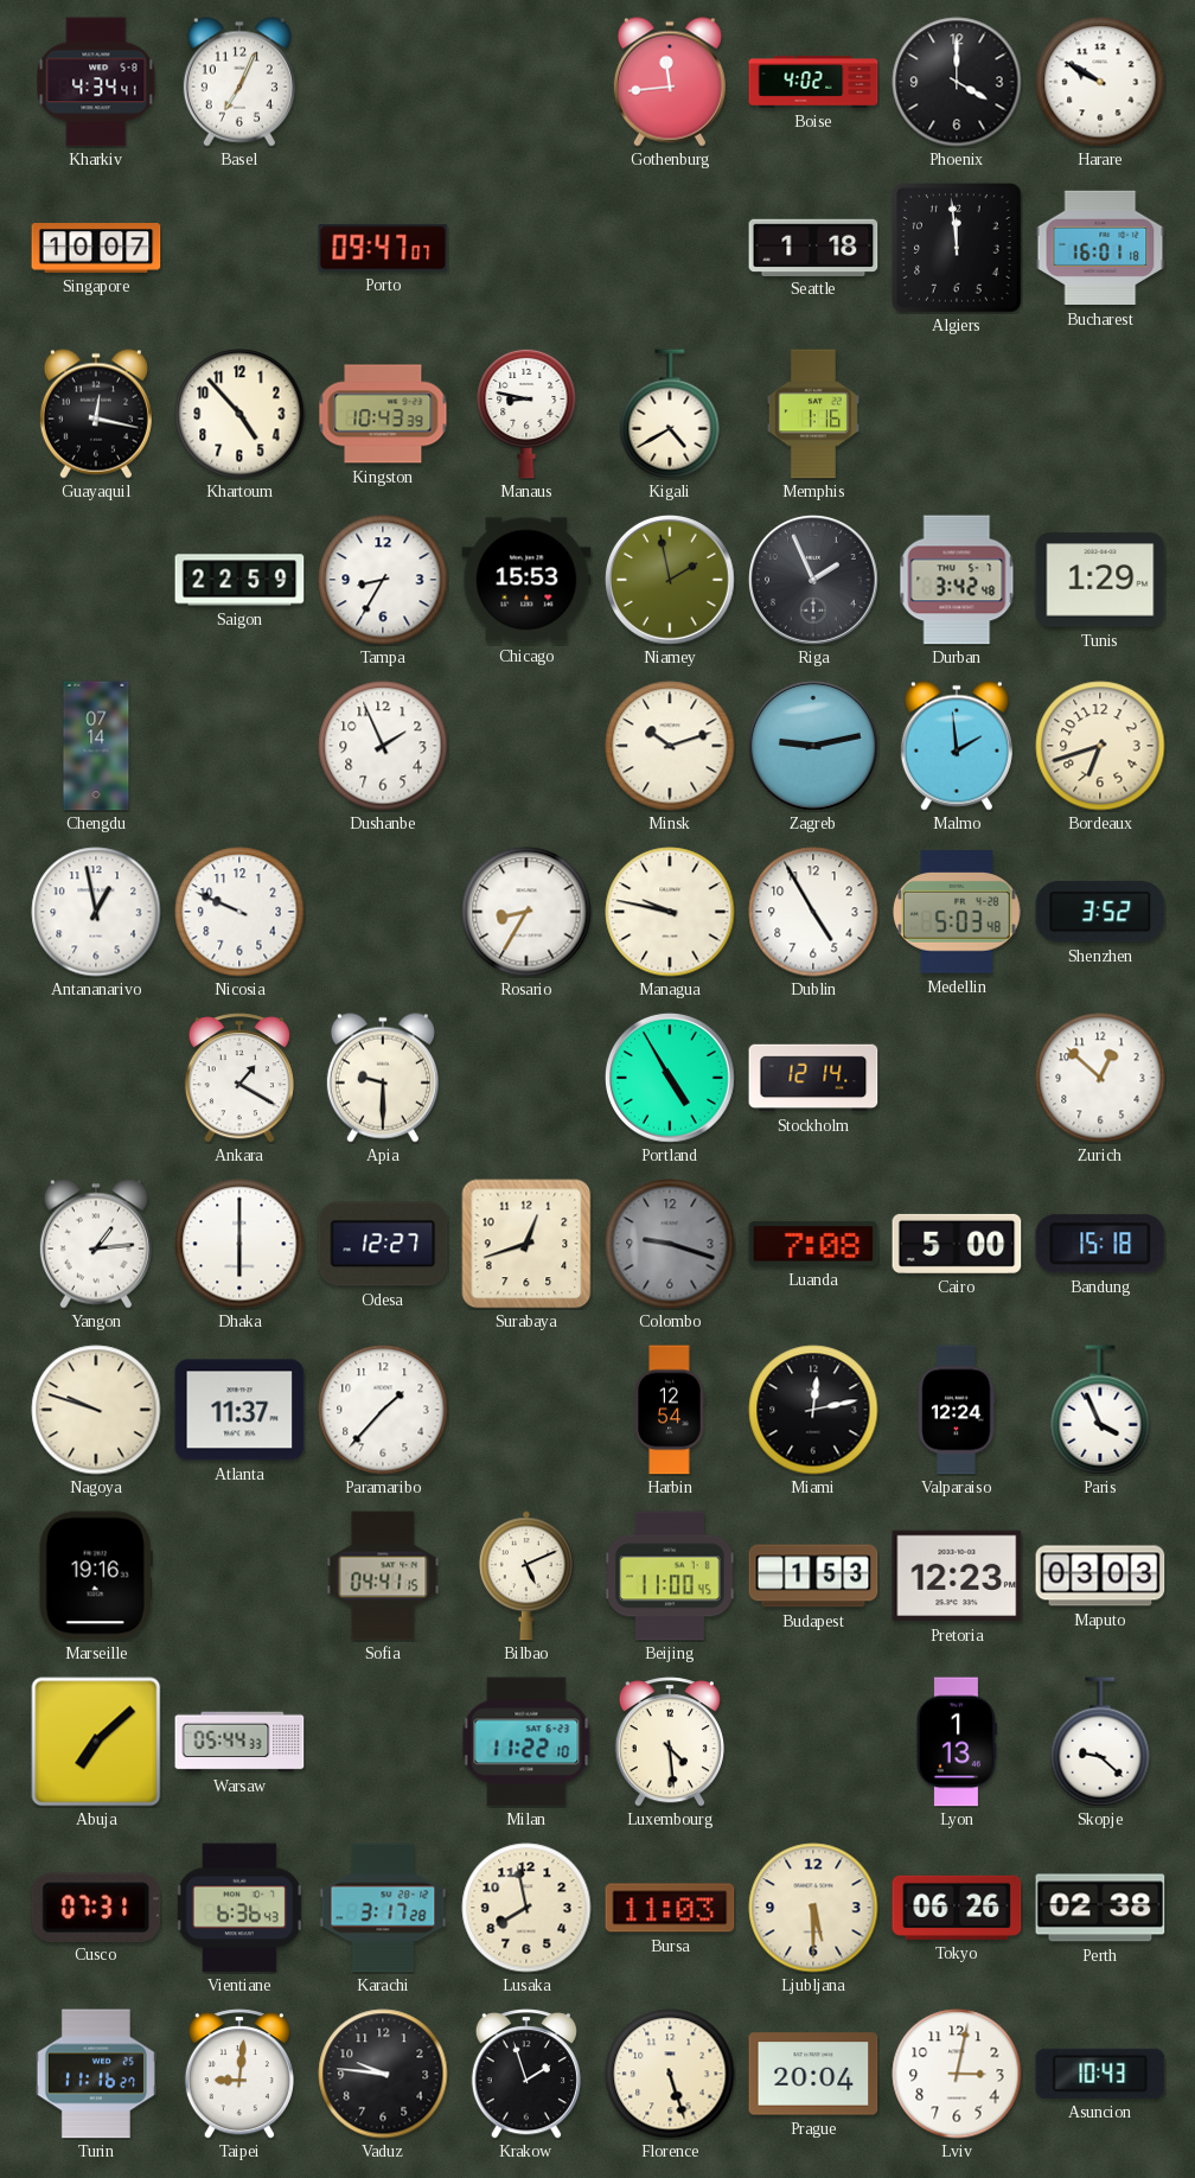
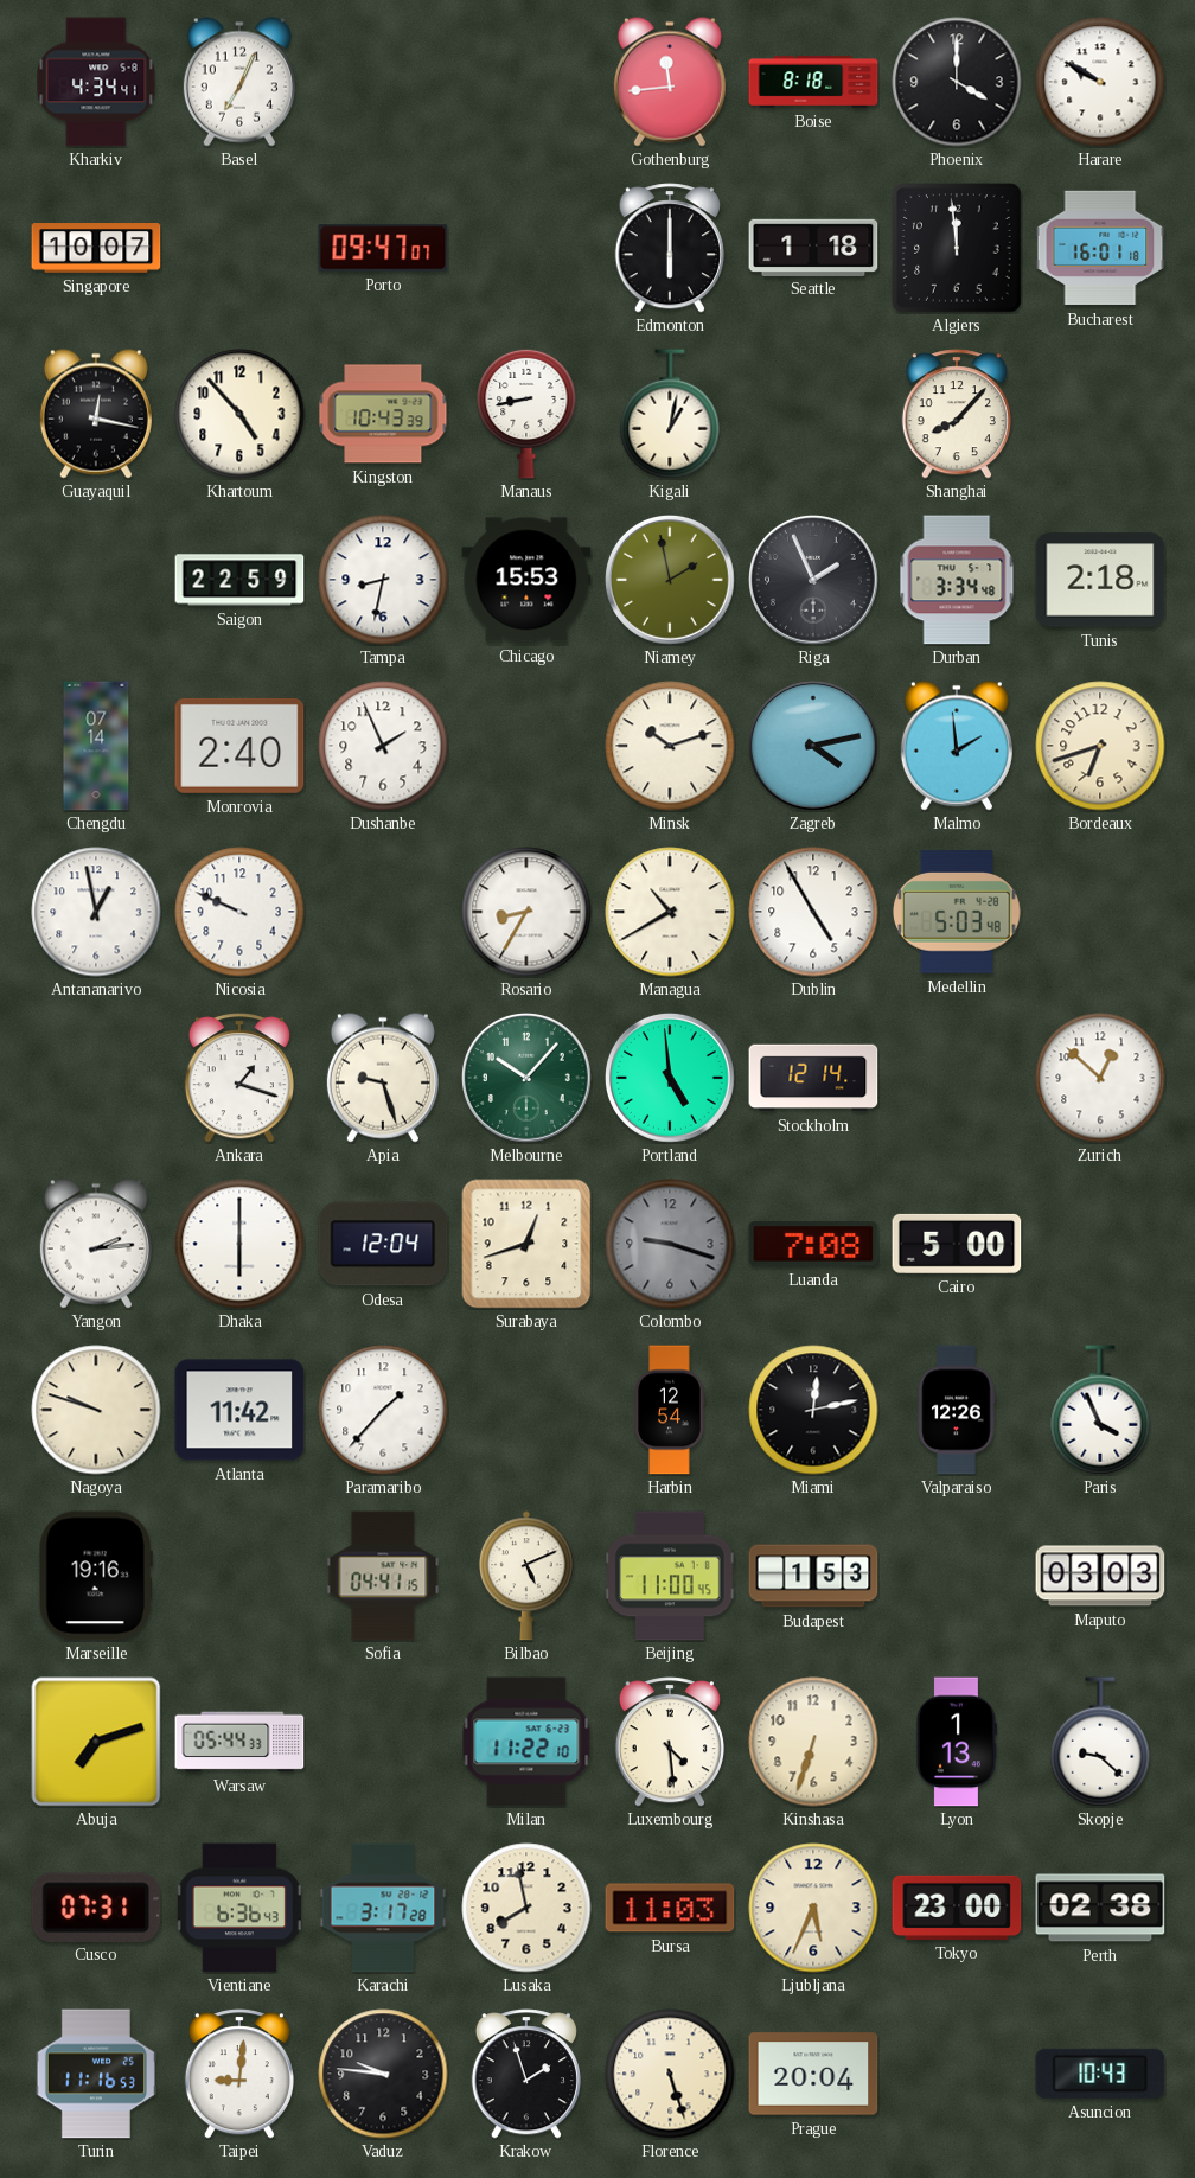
Boise: 4:02 -> 8:18 (813, 82)
Edmonton: none -> 6:00 (670, 248)
Manaus: 8:47 -> 8:43 (526, 414)
Kigali: 4:40 -> 1:02 (670, 414)
Memphis: 1:16 -> none (813, 414)
Shanghai: none -> 8:07 (957, 414)
Tampa: 8:35 -> 8:32 (383, 580)
Durban: 3:42 -> 3:34 (957, 580)
Tunis: 1:29 -> 2:18 (1100, 580)
Monrovia: none -> 2:40 (239, 746)
Zagreb: 9:13 -> 4:13 (814, 747)
Managua: 9:47 -> 10:40 (670, 912)
Shenzhen: 3:52 -> none (1100, 912)
Ankara: 1:20 -> 1:18 (239, 1078)
Apia: 9:30 -> 9:27 (383, 1078)
Melbourne: none -> 10:07 (528, 1079)
Portland: 4:55 -> 4:59 (671, 1079)
Yangon: 1:14 -> 2:14 (96, 1244)
Odesa: 12:27 -> 12:04 (383, 1244)
Bandung: 15:18 -> none (1100, 1244)
Atlanta: 11:37 -> 11:42 (239, 1410)
Valparaiso: 12:24 -> 12:26 (957, 1410)
Pretoria: 12:23 -> none (957, 1576)
Abuja: 7:08 -> 7:12 (96, 1742)
Kinshasa: none -> 6:33 (813, 1742)
Ljubljana: 5:30 -> 5:34 (813, 1908)
Tokyo: 06:26 -> 23:00 (957, 1908)
Turin: 11:16:27 -> 11:16:53 (96, 2074)
Lviv: 3:02 -> none (957, 2074)
